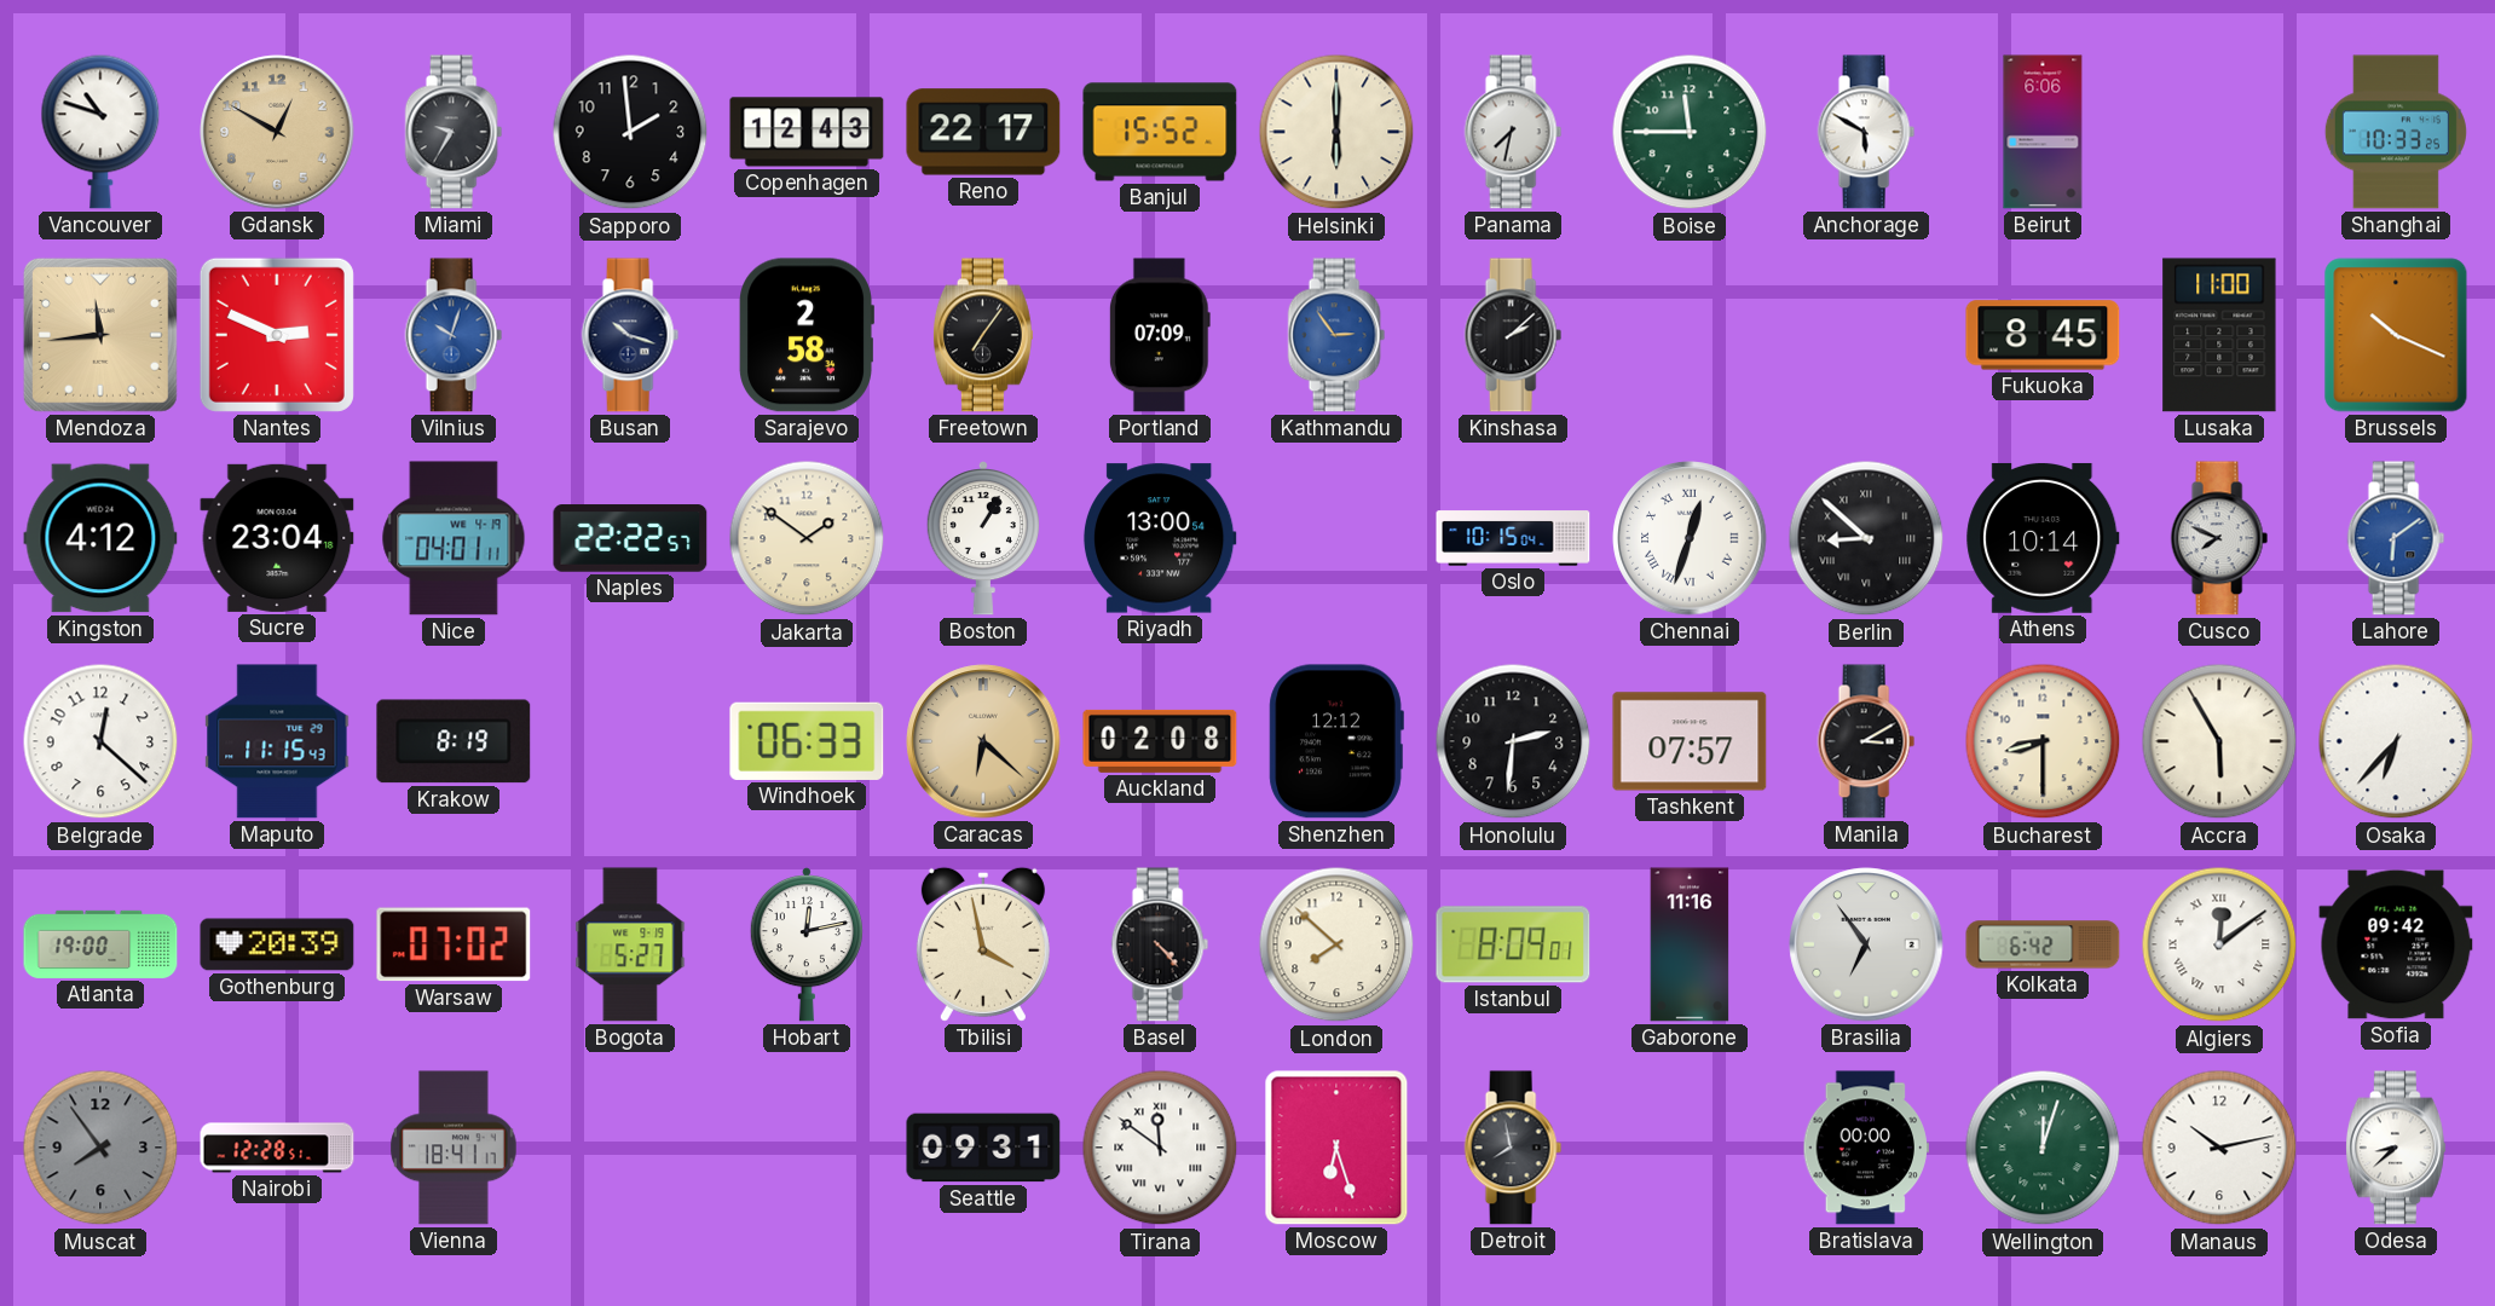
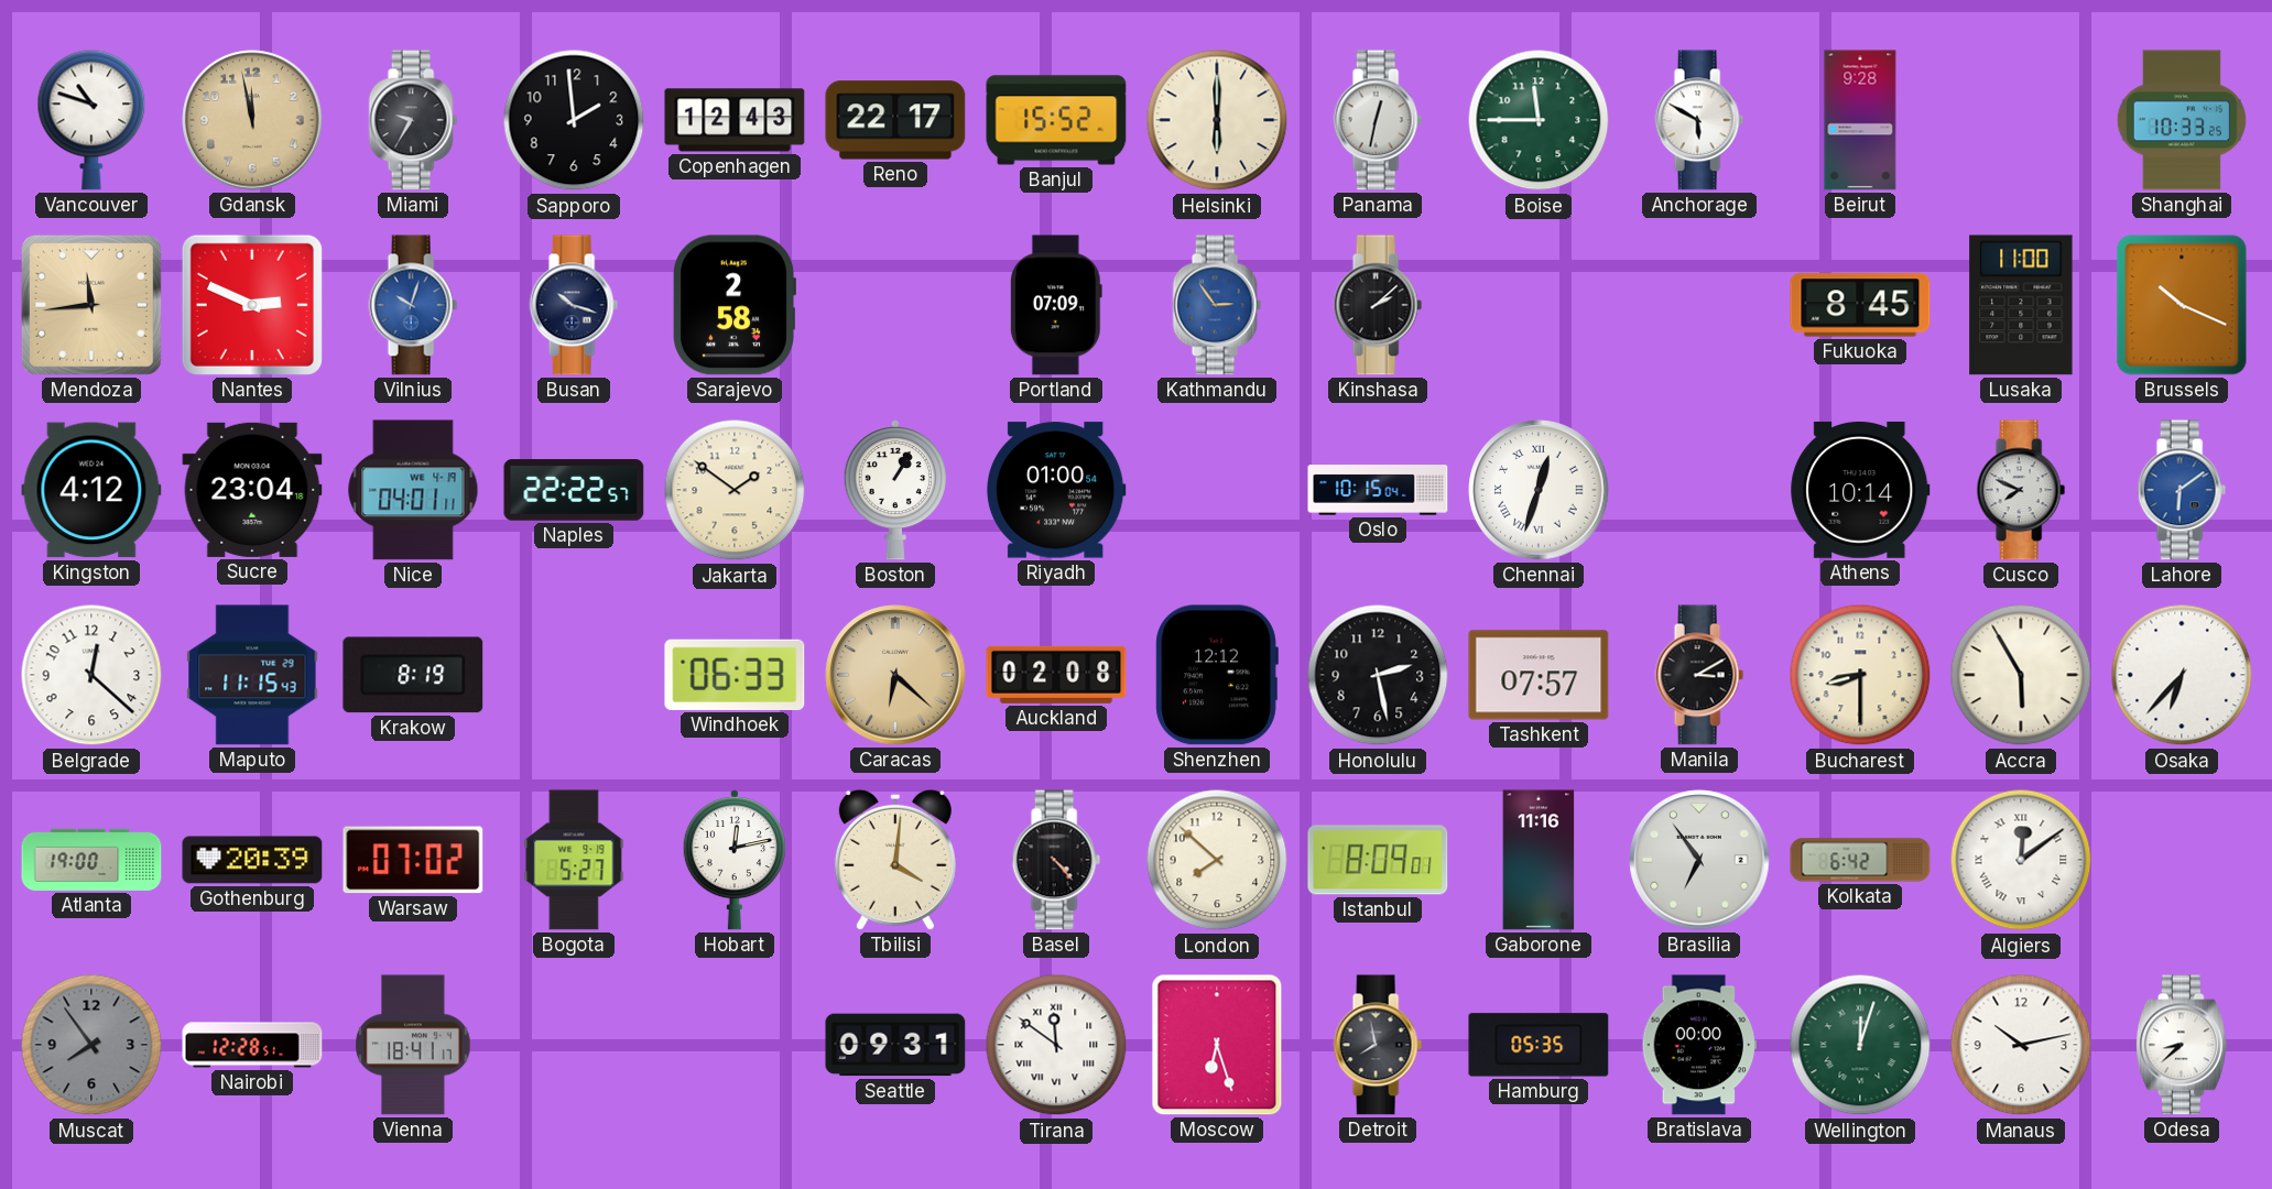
Gdansk: 12:50 -> 11:58 (252, 120)
Panama: 7:32 -> 12:32 (1378, 120)
Beirut: 6:06 -> 9:28 (1860, 120)
Freetown: 7:06 -> none (983, 335)
Riyadh: 13:00 -> 01:00 (1056, 490)
Berlin: 8:52 -> none (1866, 538)
Honolulu: 2:31 -> 2:28 (1378, 675)
Tbilisi: 3:58 -> 4:01 (895, 860)
Sofia: 09:42 -> none (2396, 944)
Hamburg: none -> 05:35 (1539, 1045)
